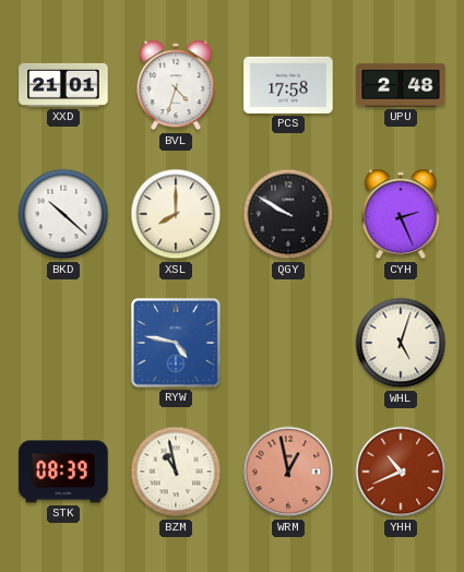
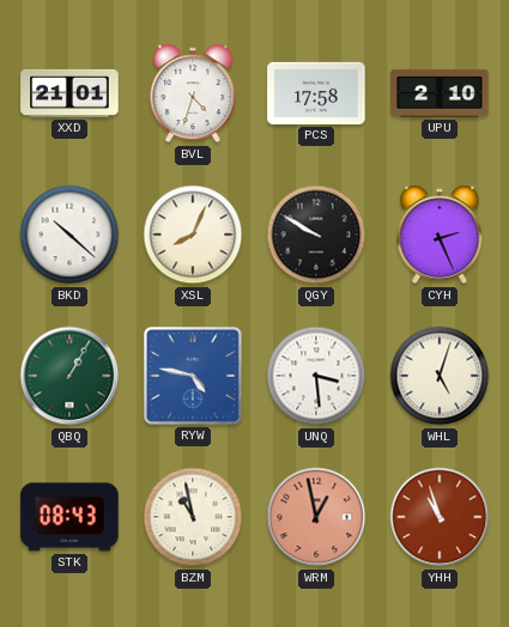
UPU: 2:48 -> 2:10 (440, 93)
XSL: 8:00 -> 8:04 (193, 235)
QBQ: none -> 1:05 (69, 376)
UNQ: none -> 3:29 (316, 376)
STK: 08:39 -> 08:43 (69, 517)
YHH: 10:41 -> 10:57 (440, 517)
